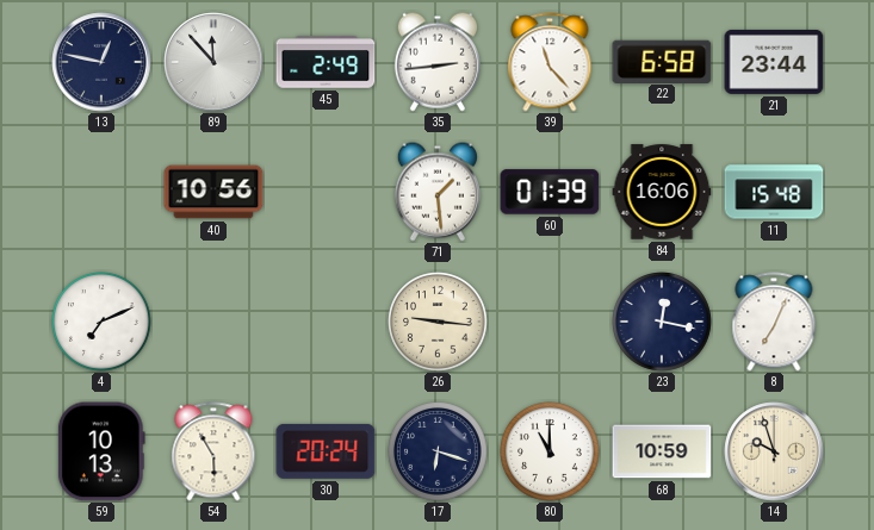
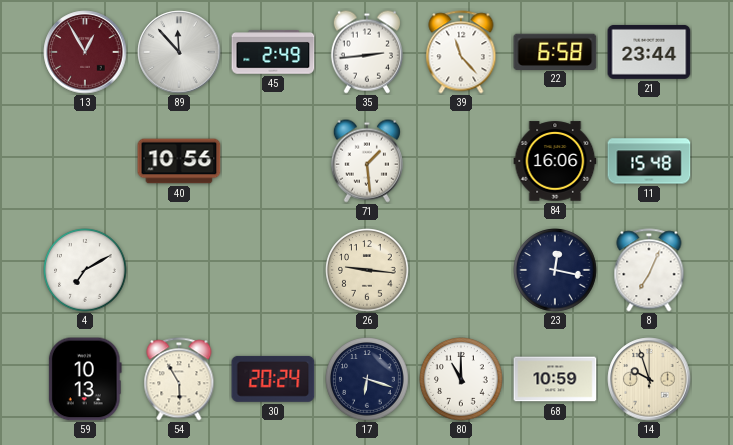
13: 12:47 -> 12:55 (85, 52)
13 dial: navy -> burgundy (85, 52)
60: 01:39 -> none (550, 192)
4: 7:11 -> 7:10 (85, 270)
